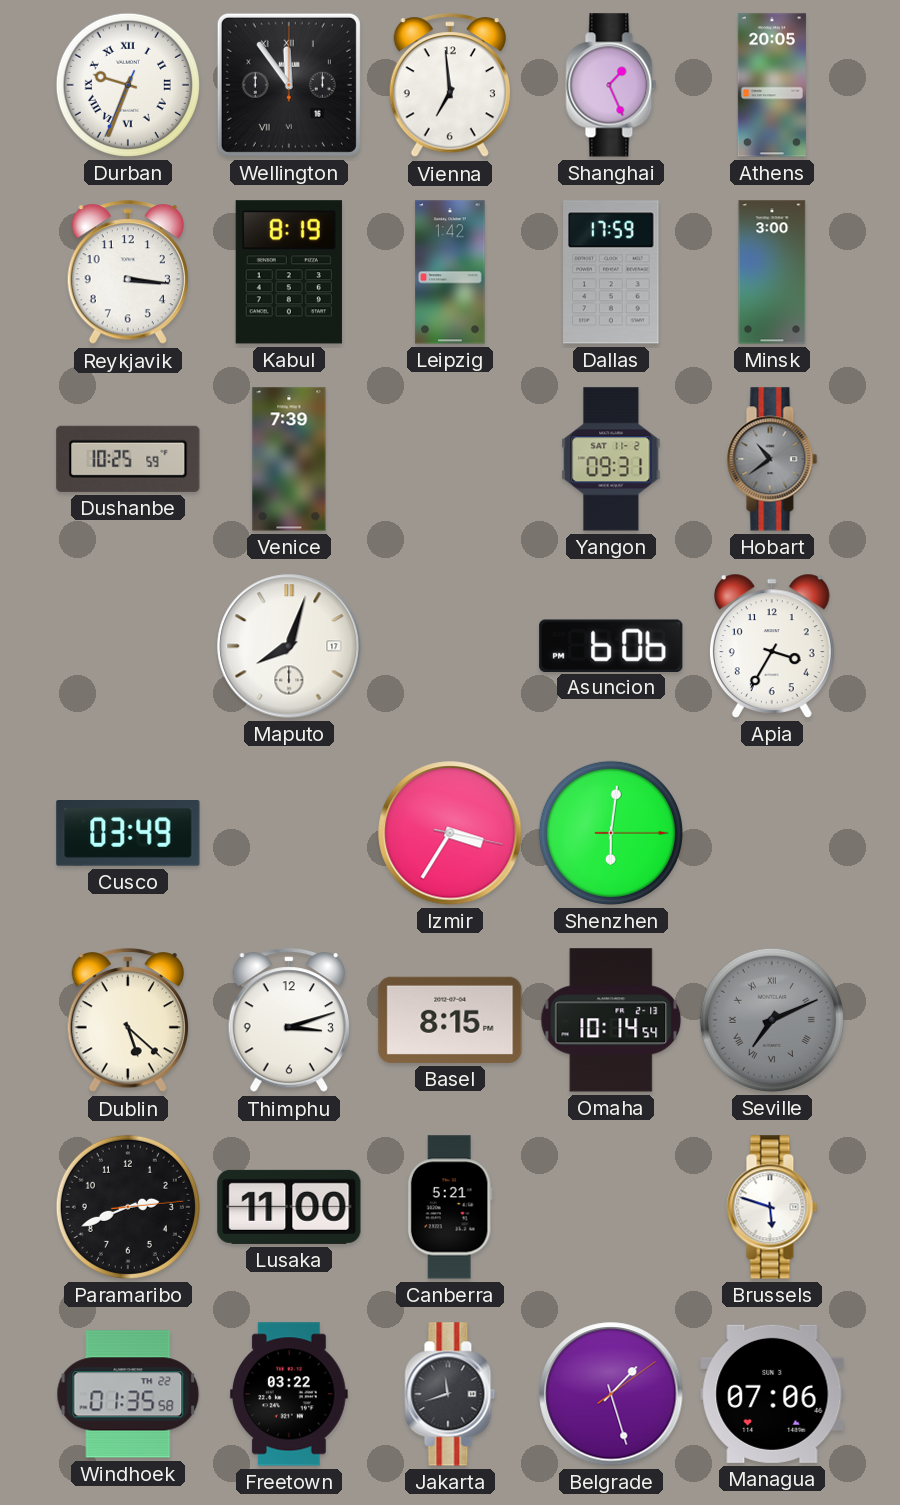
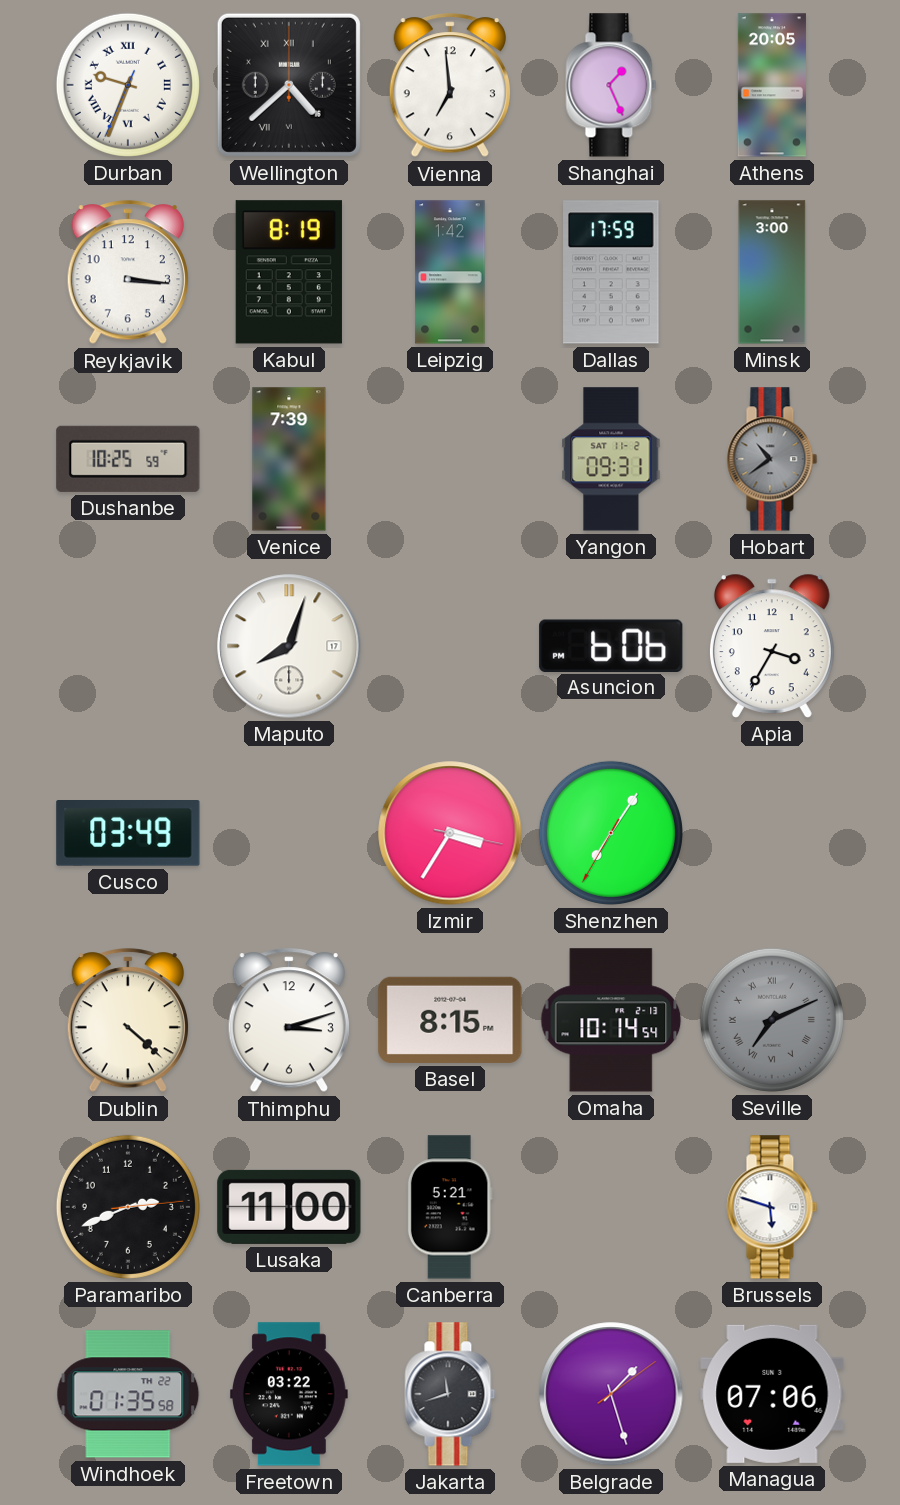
Wellington: 11:54 -> 4:38 (289, 85)
Shenzhen: 6:01 -> 7:05 (611, 833)
Dublin: 5:22 -> 4:22 (128, 1021)
